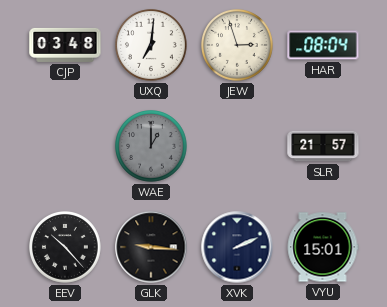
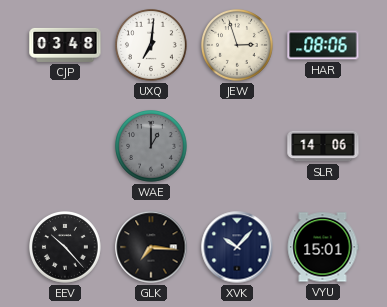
HAR: 08:04 -> 08:06 (323, 45)
SLR: 21:57 -> 14:06 (323, 146)
GLK: 9:16 -> 7:16 (151, 247)
XVK: 2:11 -> 10:07 (237, 247)
